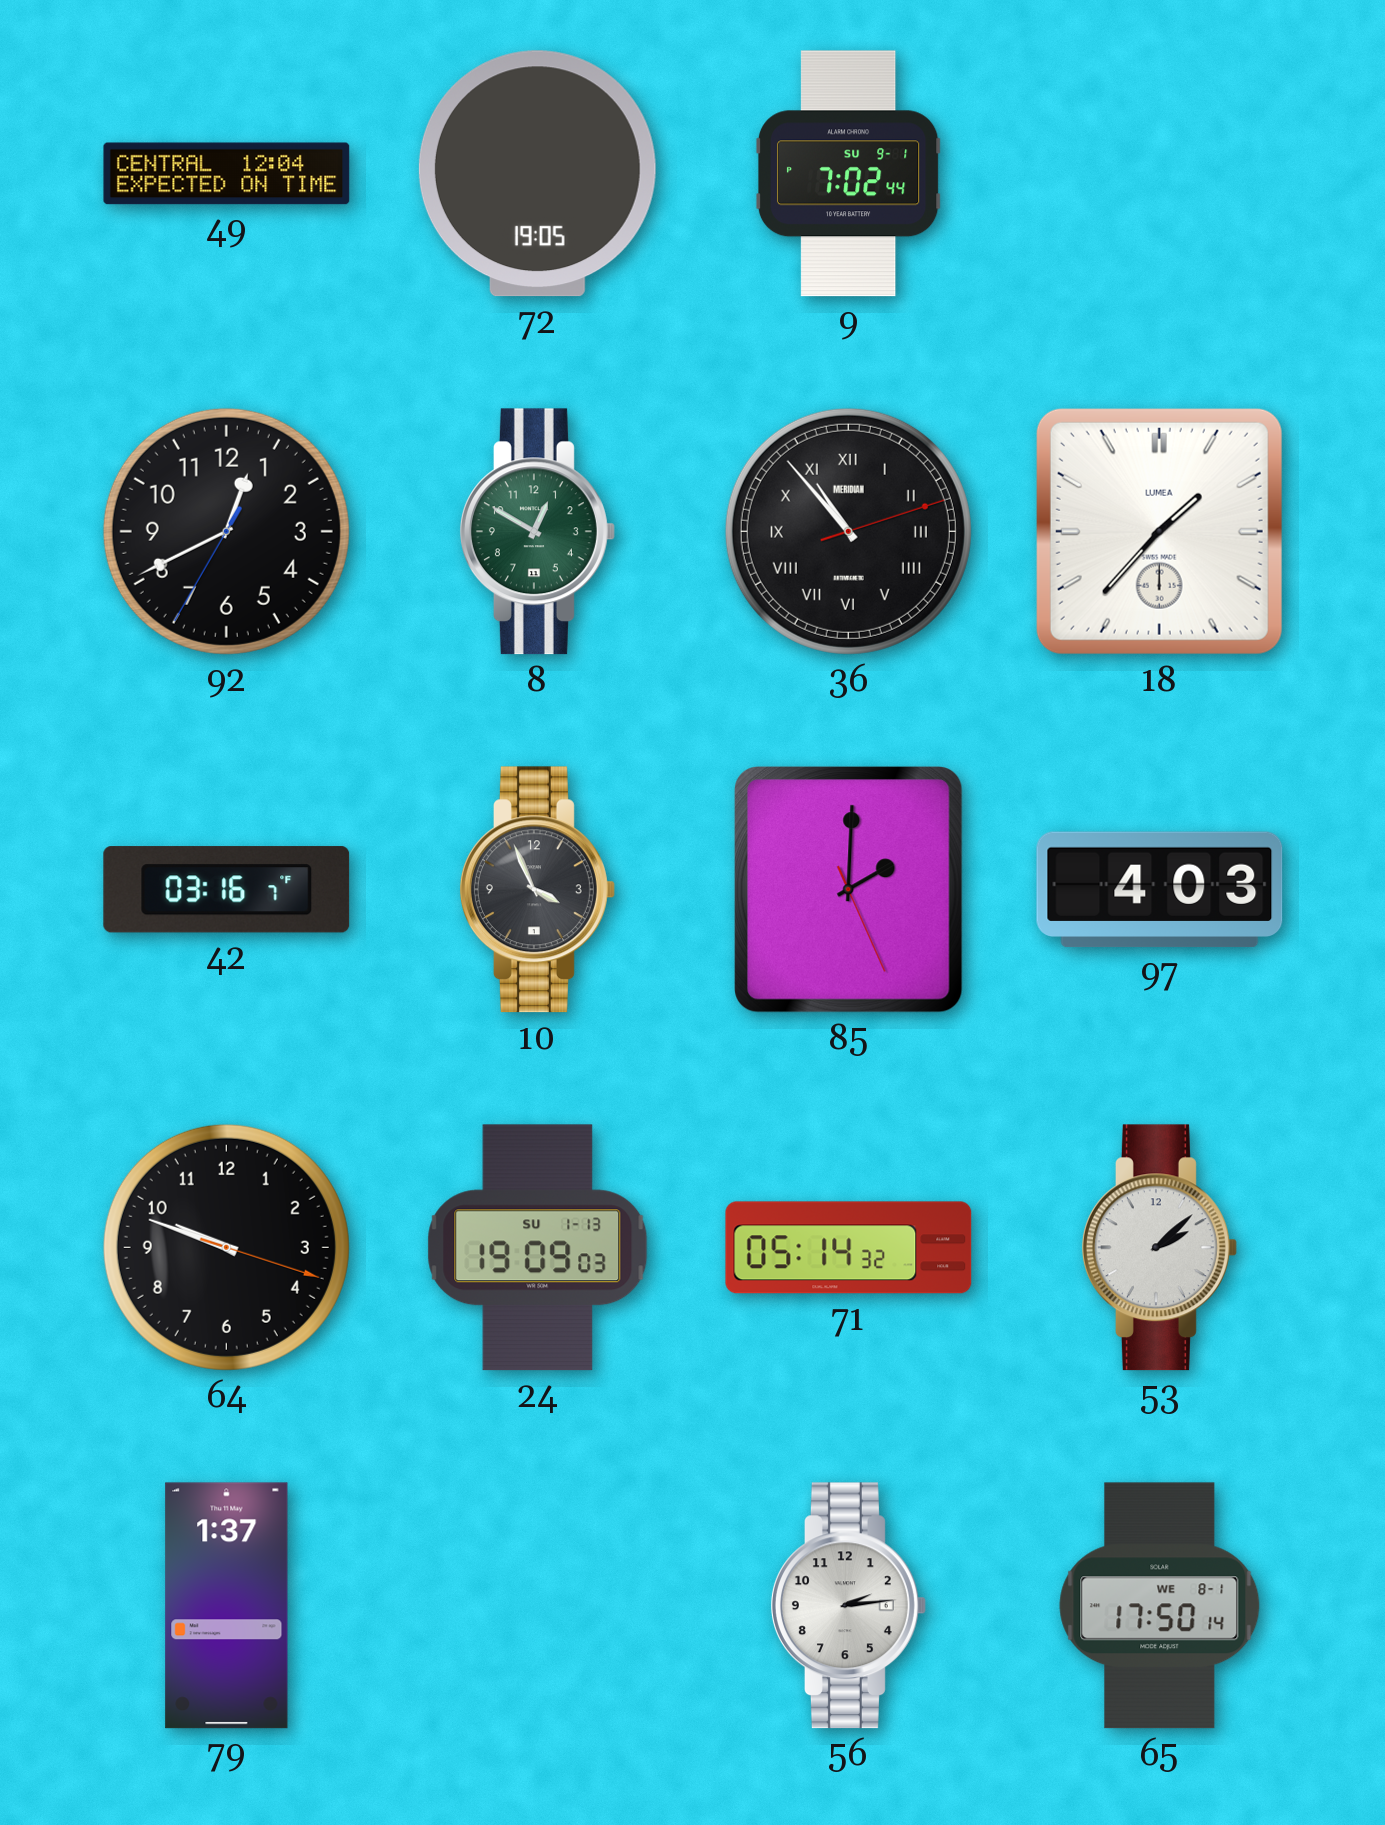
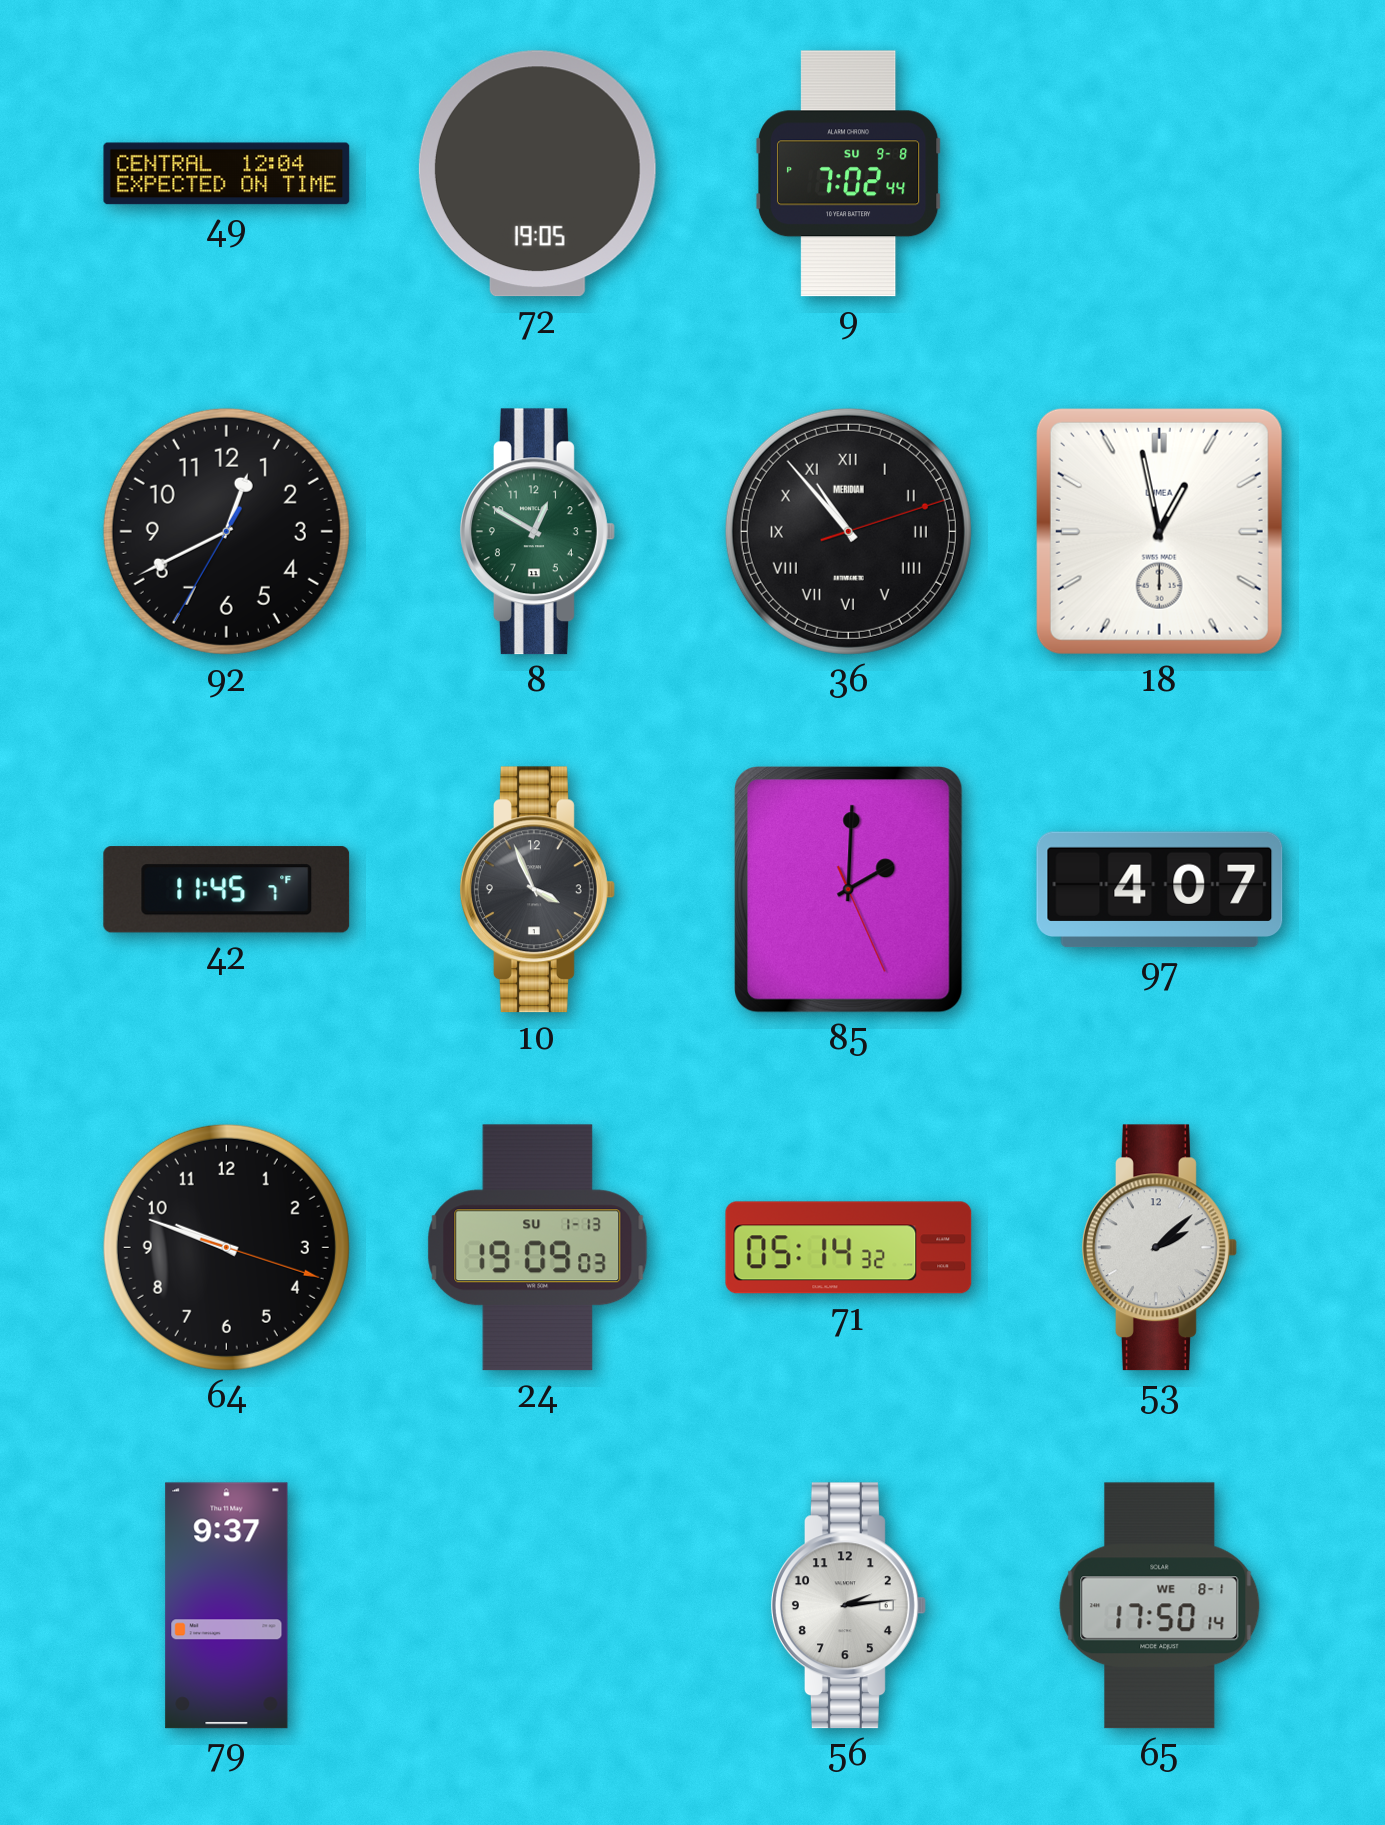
9 date: SU 9-1 -> SU 9-8 (848, 174)
18: 1:37 -> 12:58 (1159, 531)
42: 03:16 -> 11:45 (227, 890)
97: 4:03 -> 4:07 (1160, 890)
79: 1:37 -> 9:37 (227, 1606)
